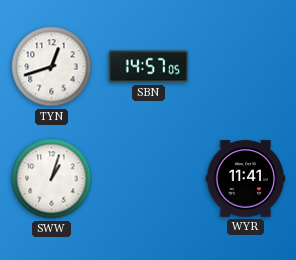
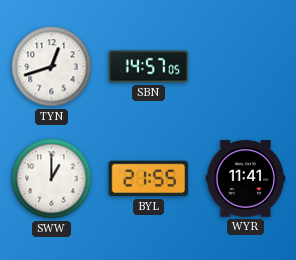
SWW: 1:03 -> 1:00 (52, 179)
BYL: none -> 21:55 (149, 179)
